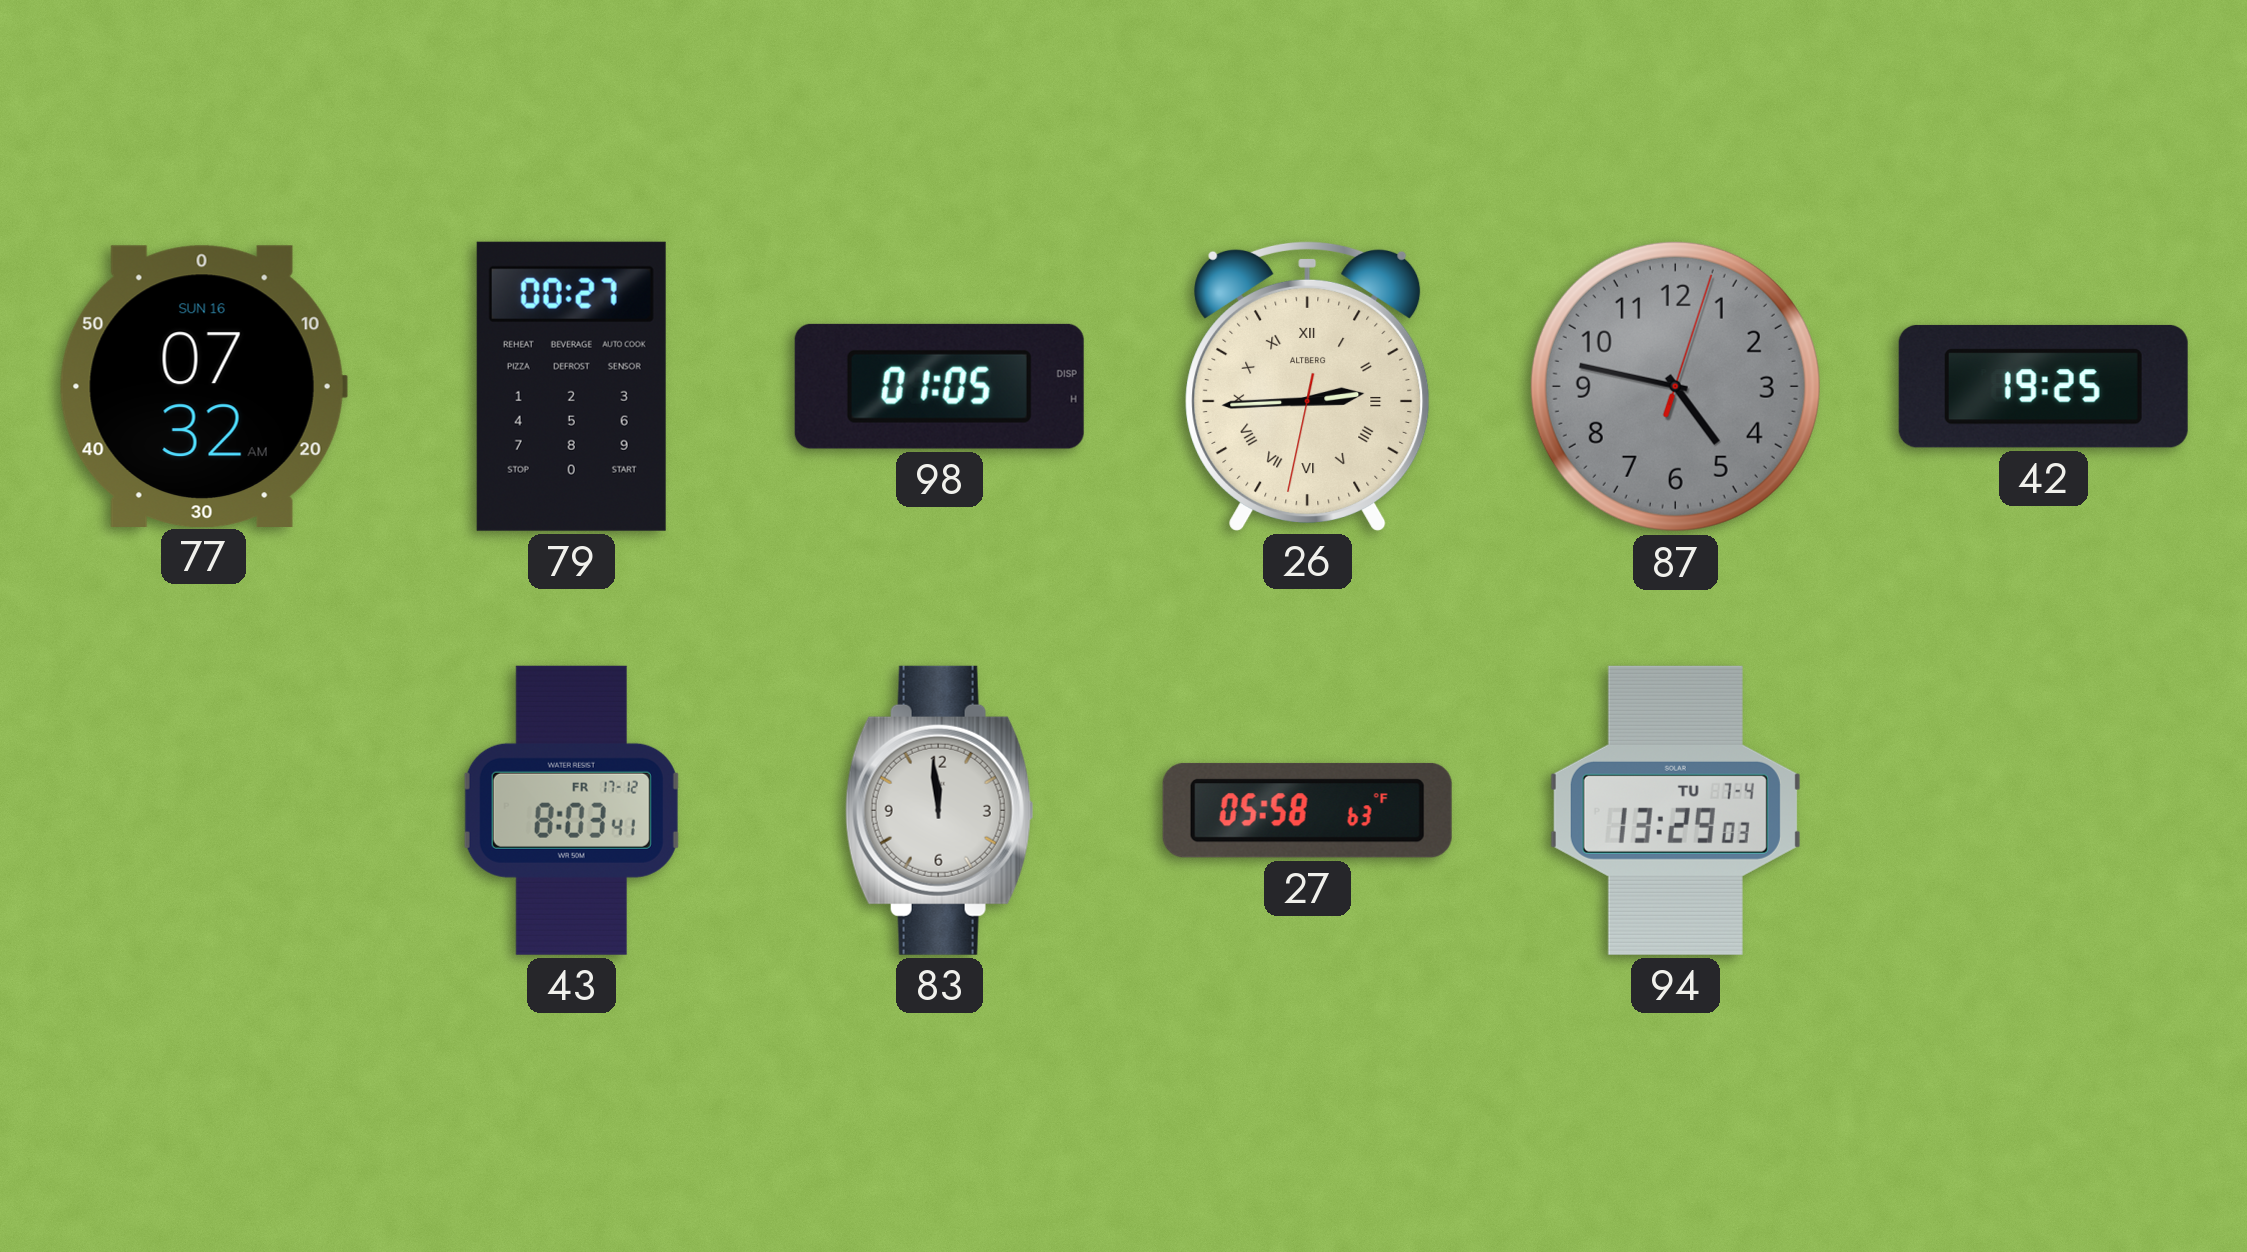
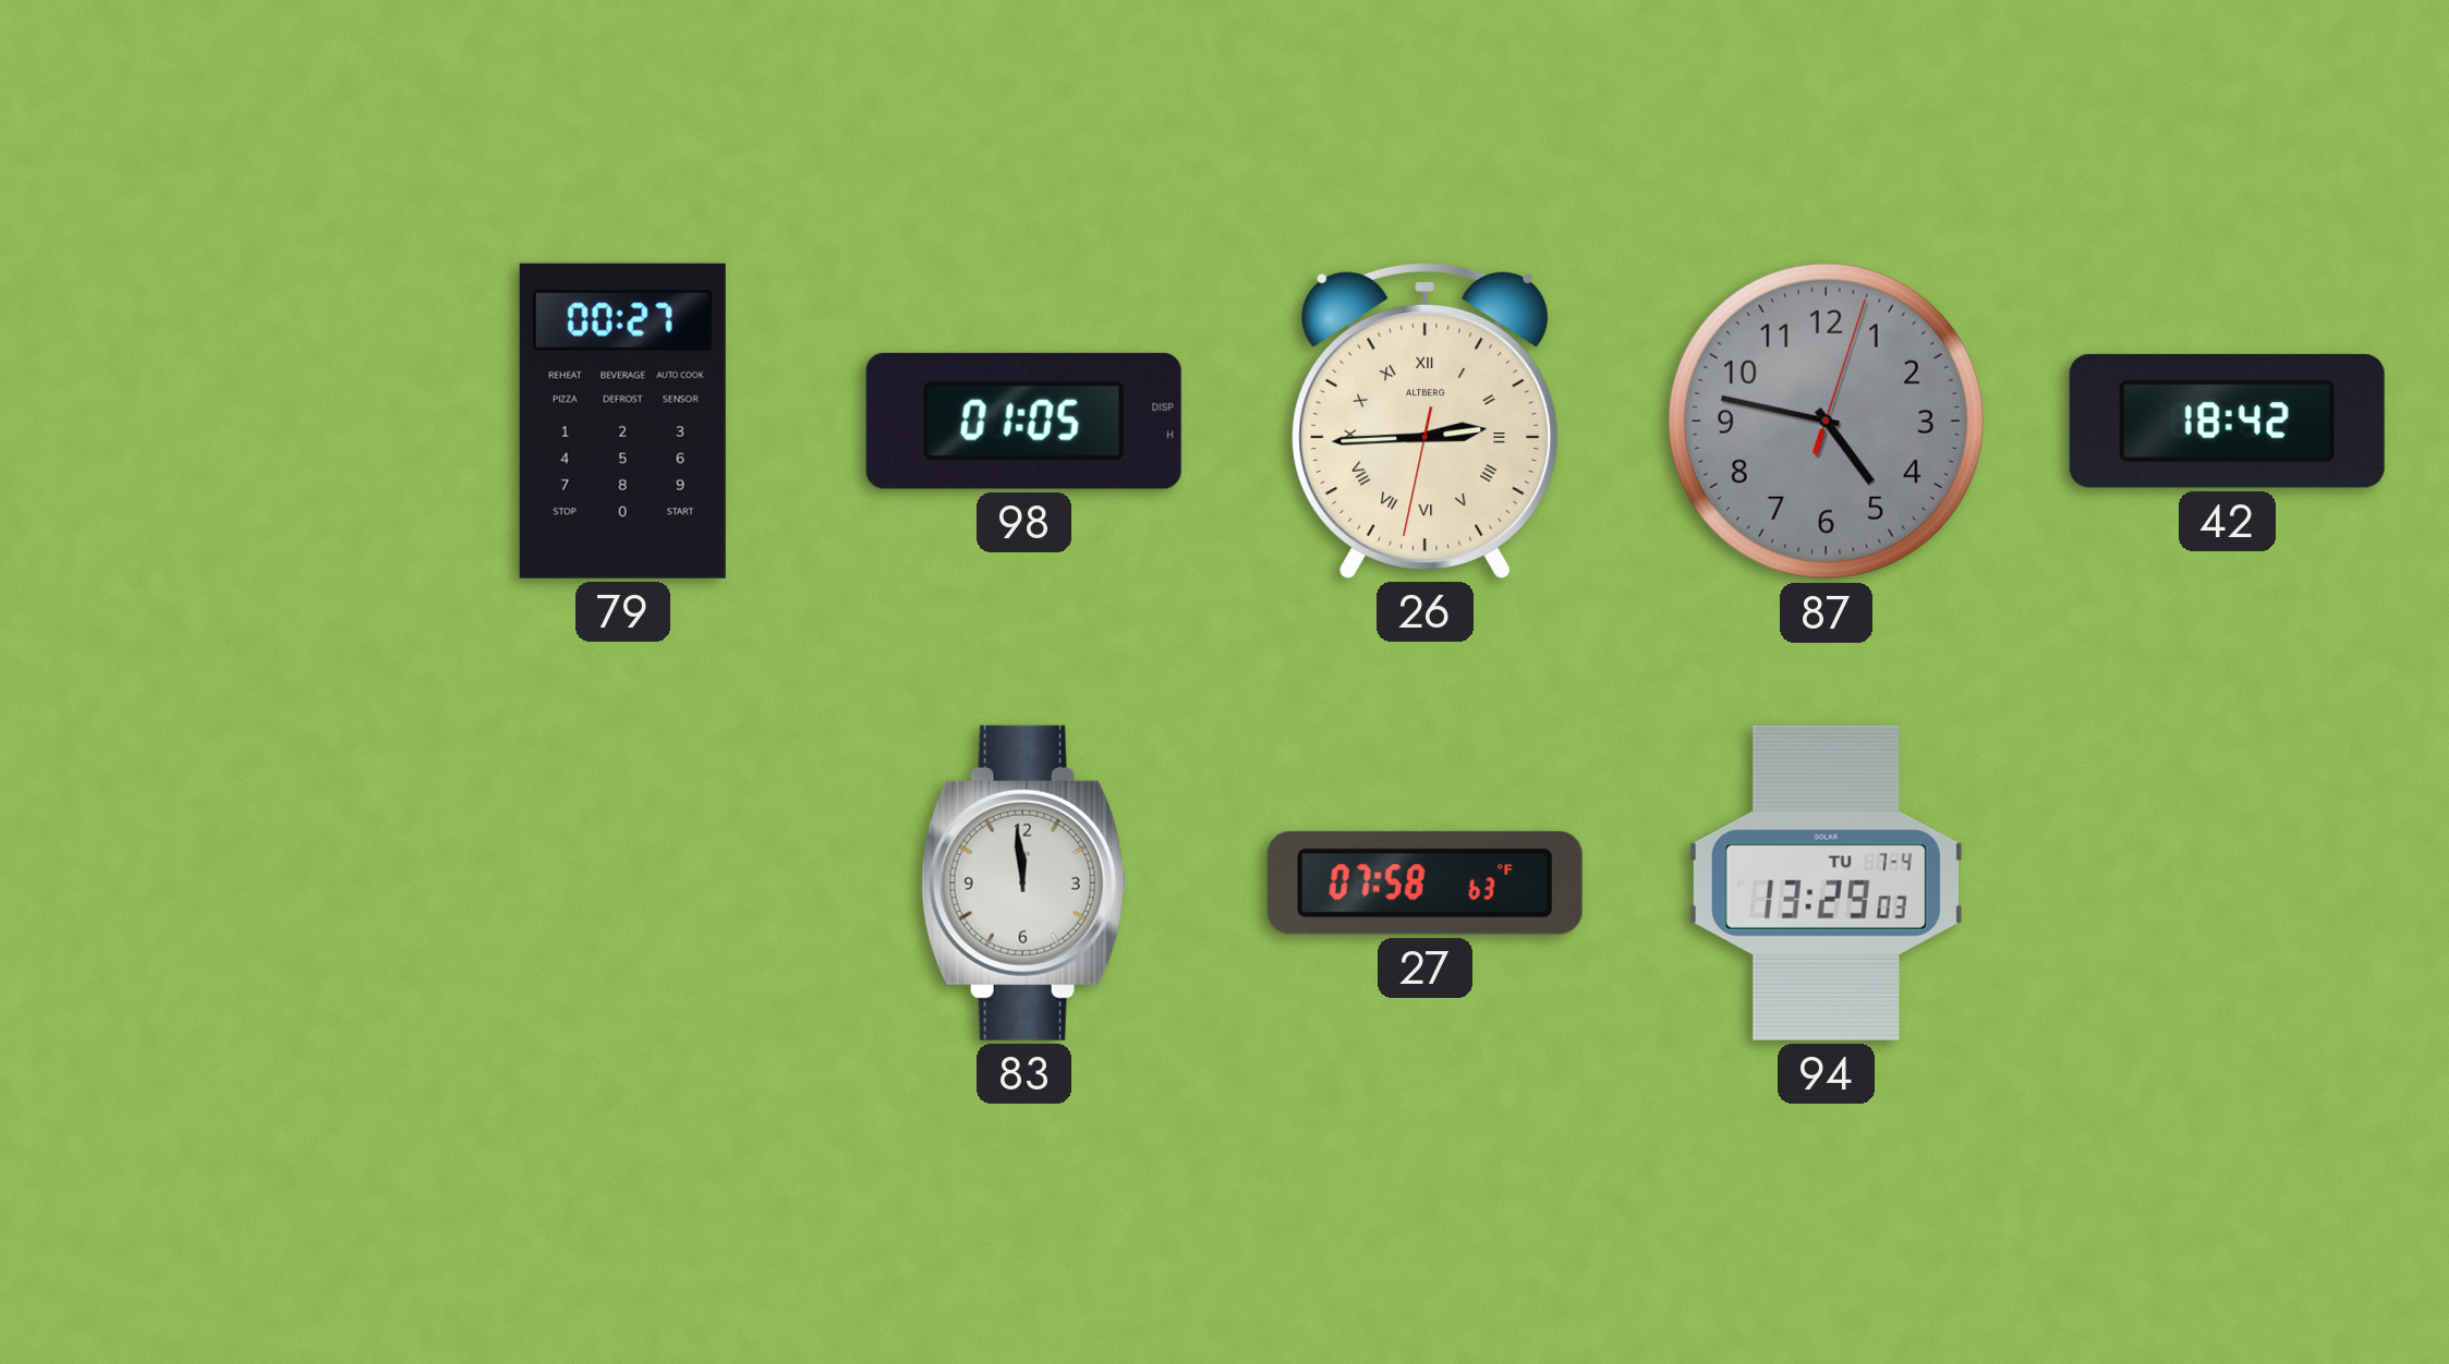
77: 07:32 -> none (203, 386)
42: 19:25 -> 18:42 (2227, 421)
43: 8:03 -> none (571, 810)
27: 05:58 -> 07:58 (1424, 882)
